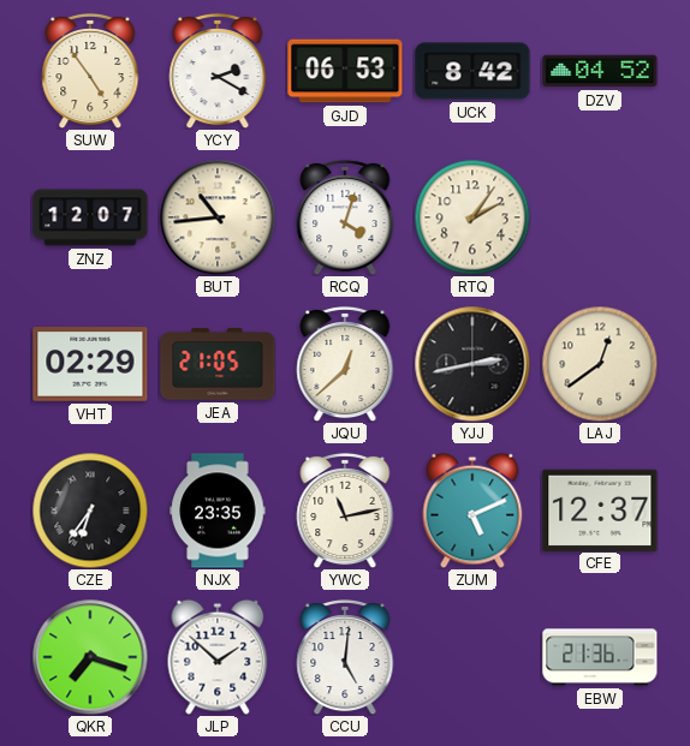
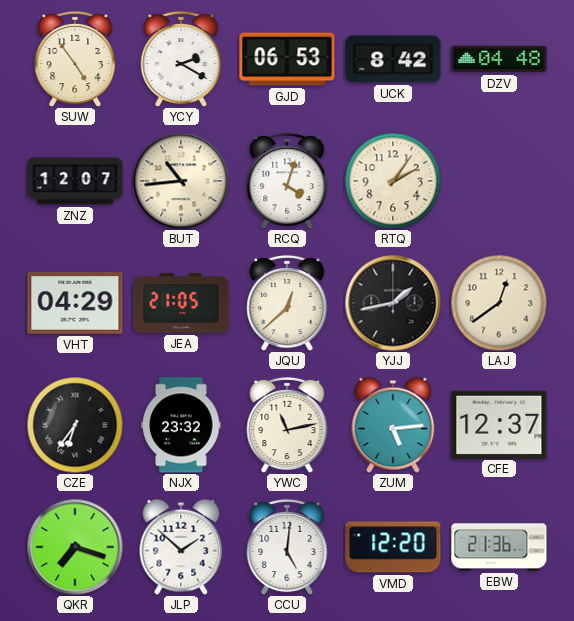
DZV: 04:52 -> 04:48 (499, 59)
VHT: 02:29 -> 04:29 (75, 303)
YJJ: 2:43 -> 1:43 (393, 303)
NJX: 23:35 -> 23:32 (181, 425)
ZUM: 5:11 -> 5:14 (393, 425)
VMD: none -> 12:20 (393, 547)
